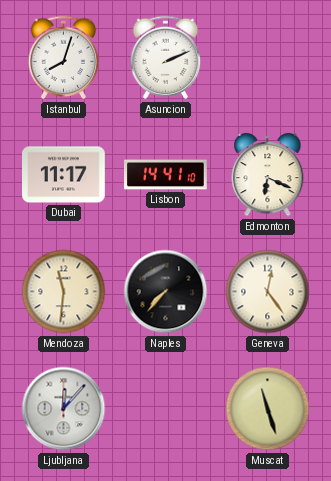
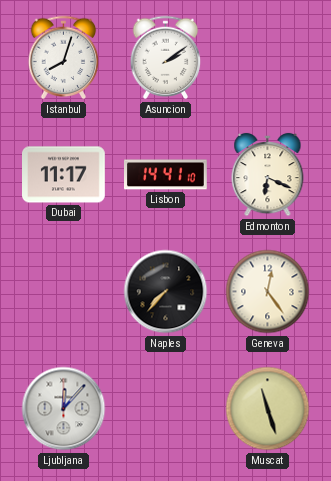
Asuncion: 2:11 -> 2:09 (166, 58)
Mendoza: 11:31 -> none (64, 292)
